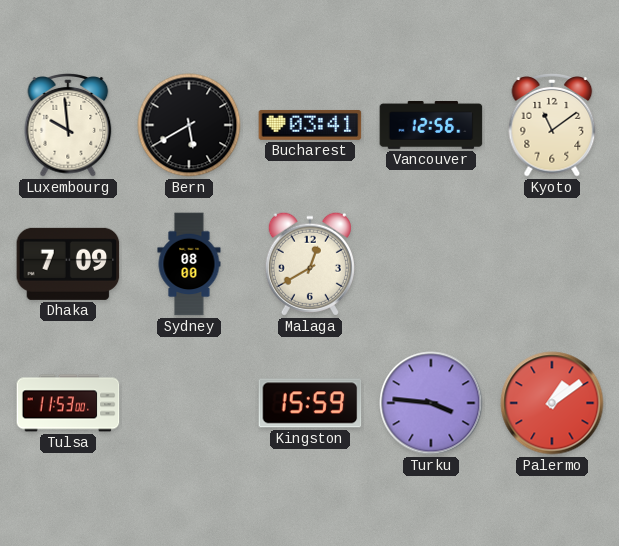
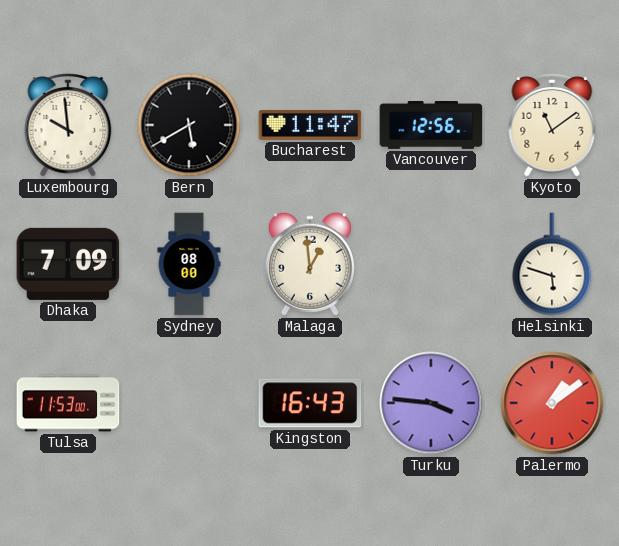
Bucharest: 03:41 -> 11:47 (310, 125)
Malaga: 12:40 -> 12:59 (310, 264)
Helsinki: none -> 5:48 (552, 264)
Kingston: 15:59 -> 16:43 (310, 403)
